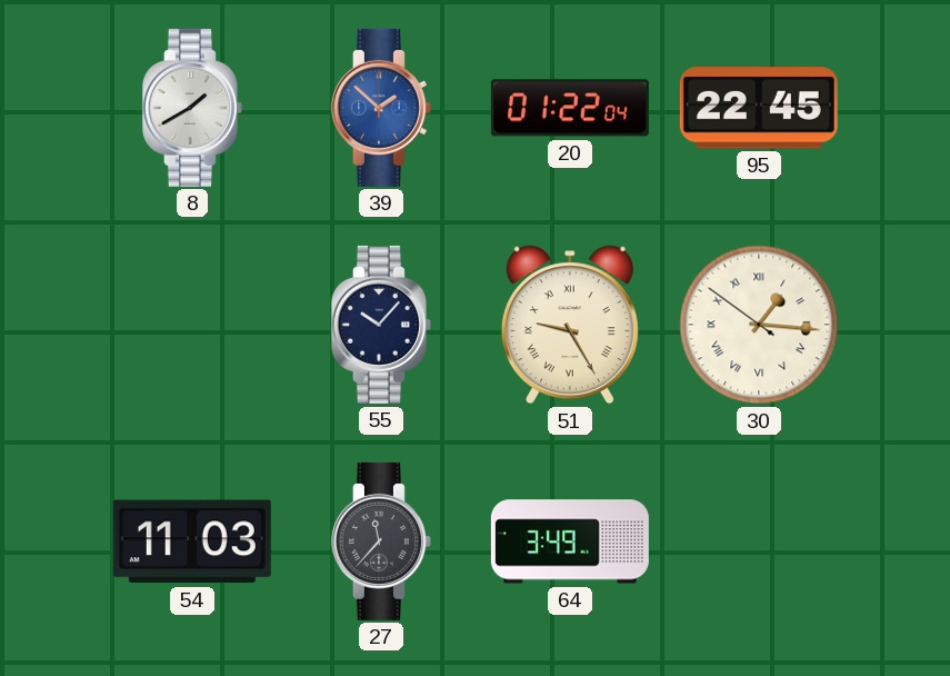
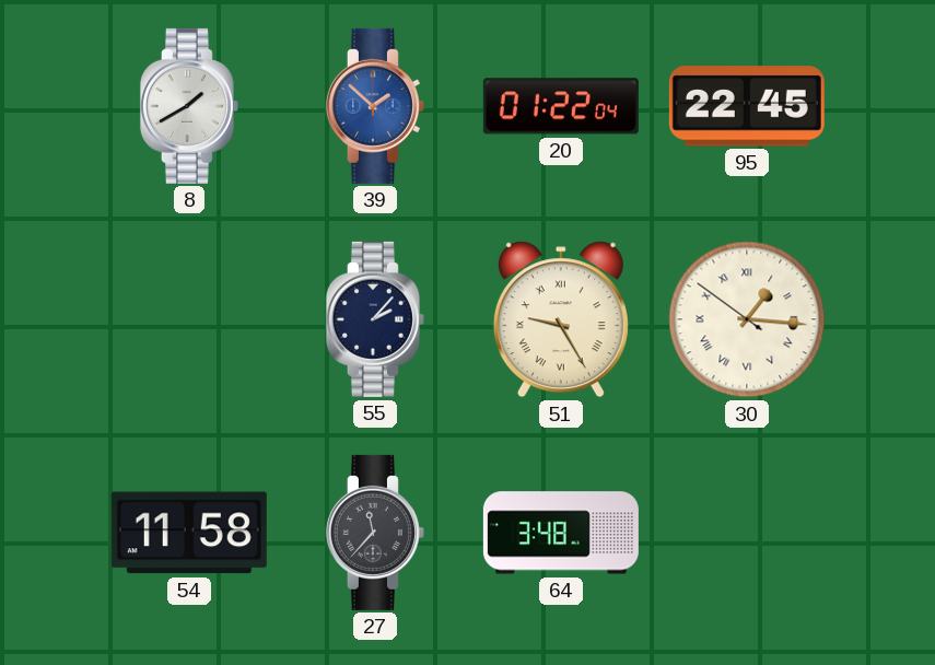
55: 10:07 -> 2:07 (375, 319)
54: 11:03 -> 11:58 (189, 533)
64: 3:49 -> 3:48 (561, 533)
